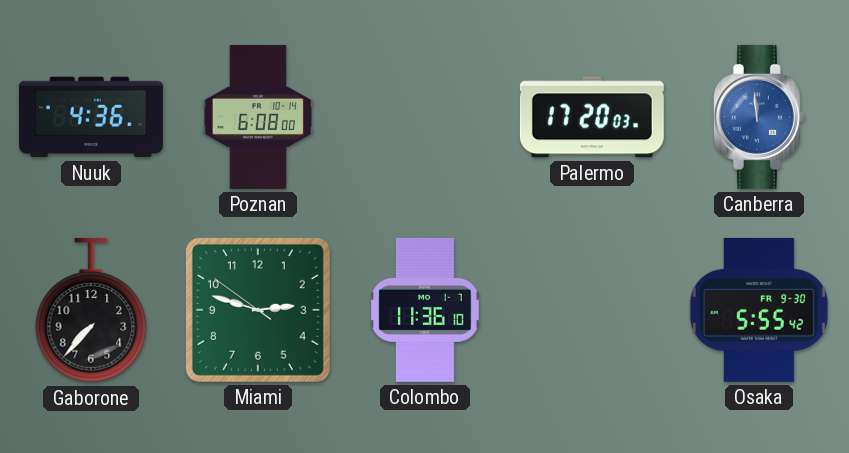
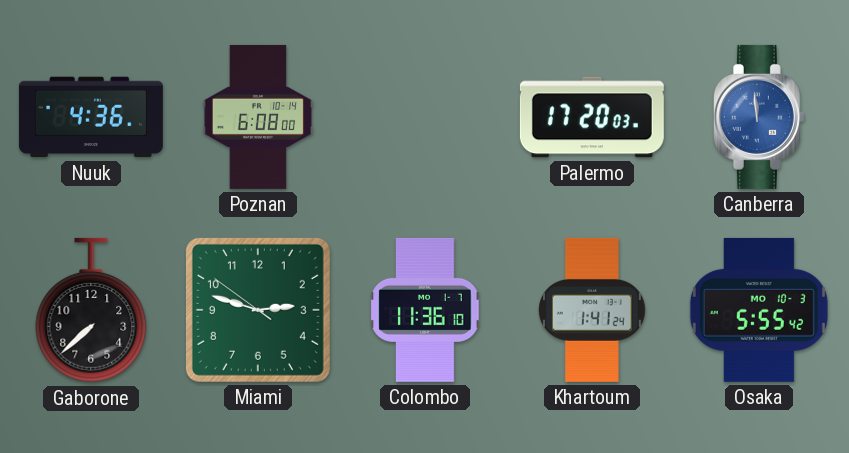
Gaborone: 7:37 -> 7:38 (91, 310)
Khartoum: none -> 1:41 (593, 310)
Osaka date: FR 9-30 -> MO 10-3 (759, 310)
